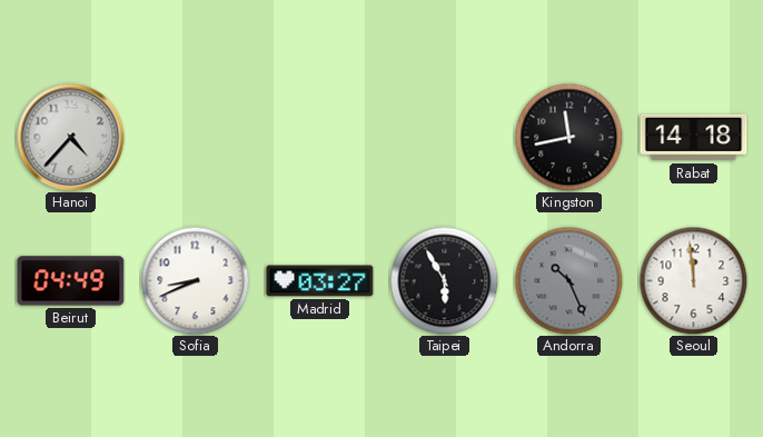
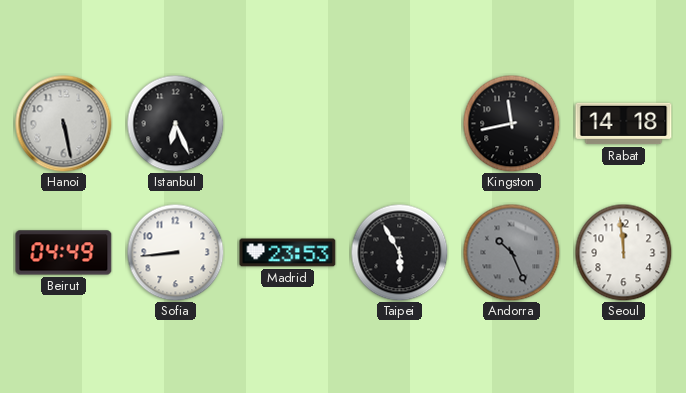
Hanoi: 4:37 -> 5:28 (64, 124)
Istanbul: none -> 6:26 (175, 123)
Sofia: 8:41 -> 8:44 (175, 252)
Madrid: 03:27 -> 23:53 (288, 253)
